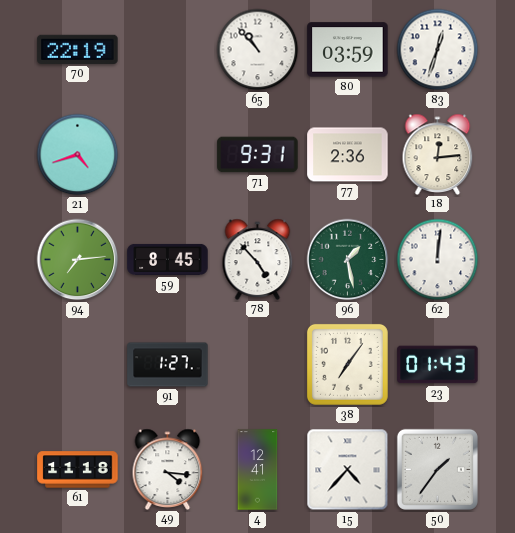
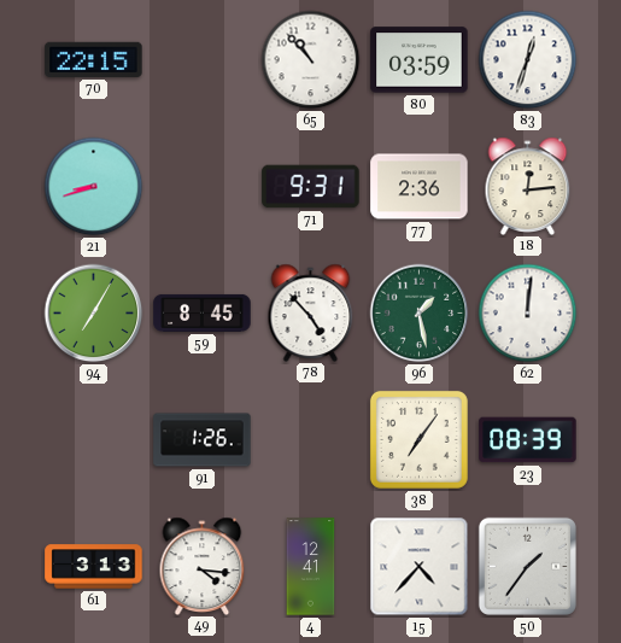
70: 22:19 -> 22:15 (94, 59)
21: 4:42 -> 8:42 (94, 187)
94: 7:14 -> 7:05 (94, 314)
91: 1:27 -> 1:26 (203, 440)
23: 01:43 -> 08:39 (528, 440)
61: 11:18 -> 3:13 (94, 567)
